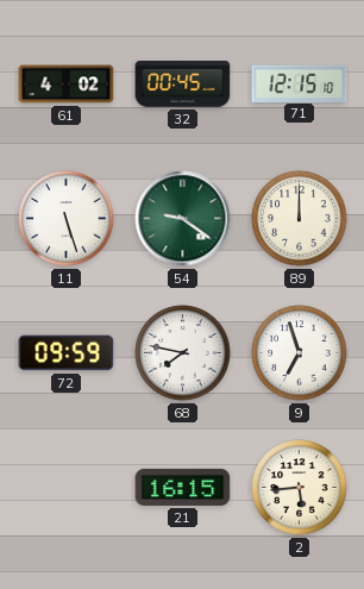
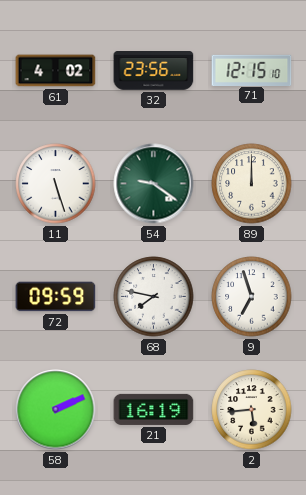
32: 00:45 -> 23:56 (154, 71)
58: none -> 2:11 (56, 410)
21: 16:15 -> 16:19 (154, 409)
